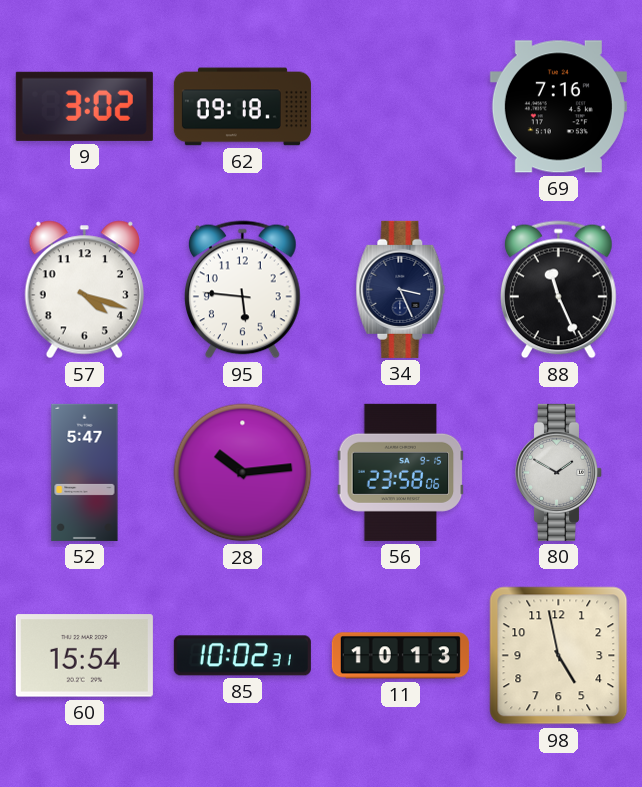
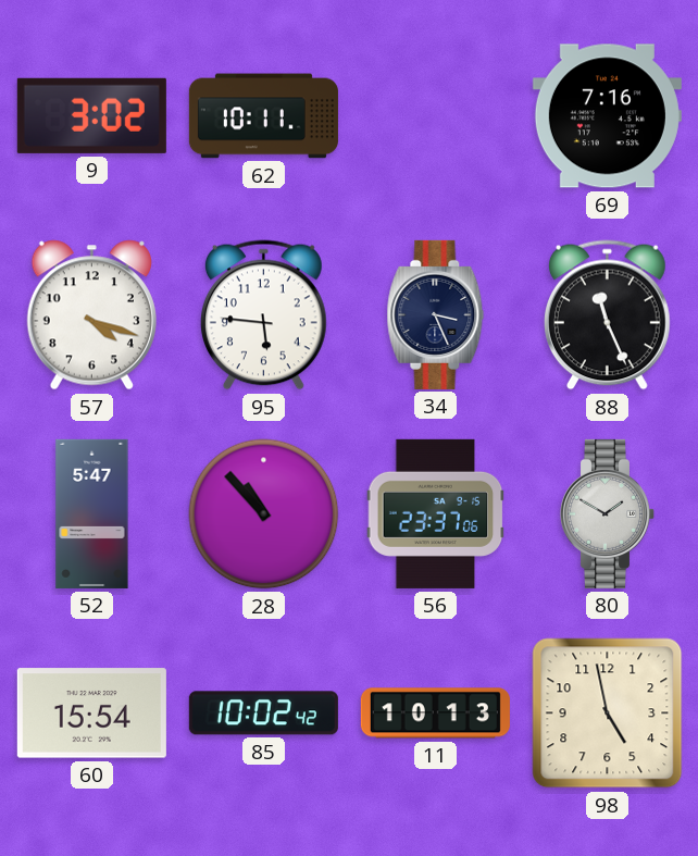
62: 09:18 -> 10:11 (263, 116)
28: 10:14 -> 10:53 (264, 514)
56: 23:58 -> 23:37 (436, 513)
85: 10:02:31 -> 10:02:42 (263, 714)
